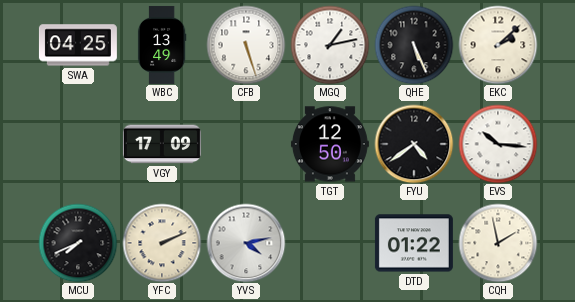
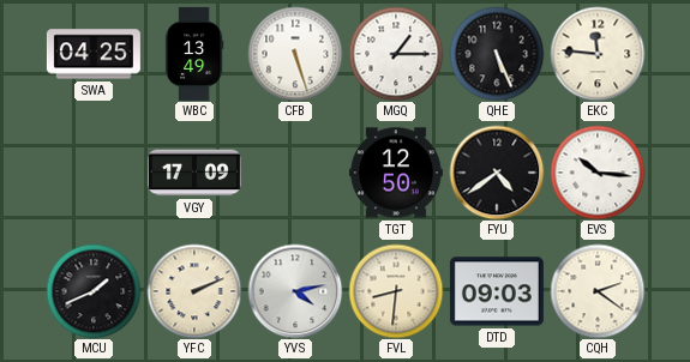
MGQ: 1:13 -> 1:15 (396, 54)
EKC: 2:08 -> 11:46 (598, 54)
MCU: 7:41 -> 1:41 (94, 291)
FVL: none -> 8:31 (396, 291)
DTD: 01:22 -> 09:03 (497, 291)
CQH: 1:58 -> 2:21 (598, 291)
